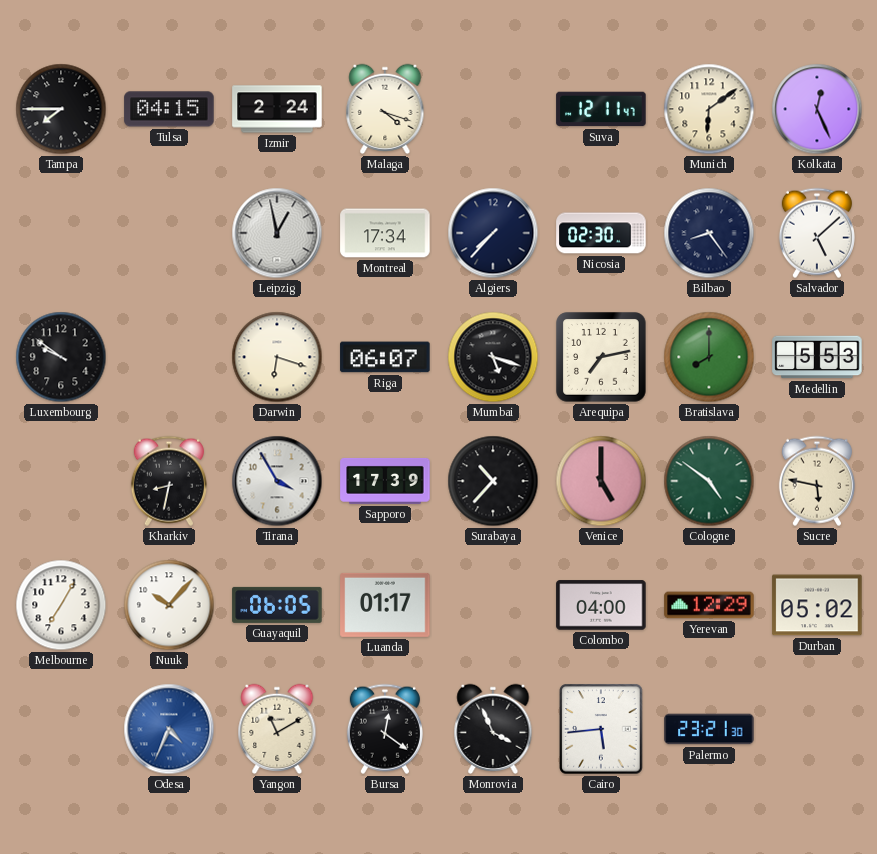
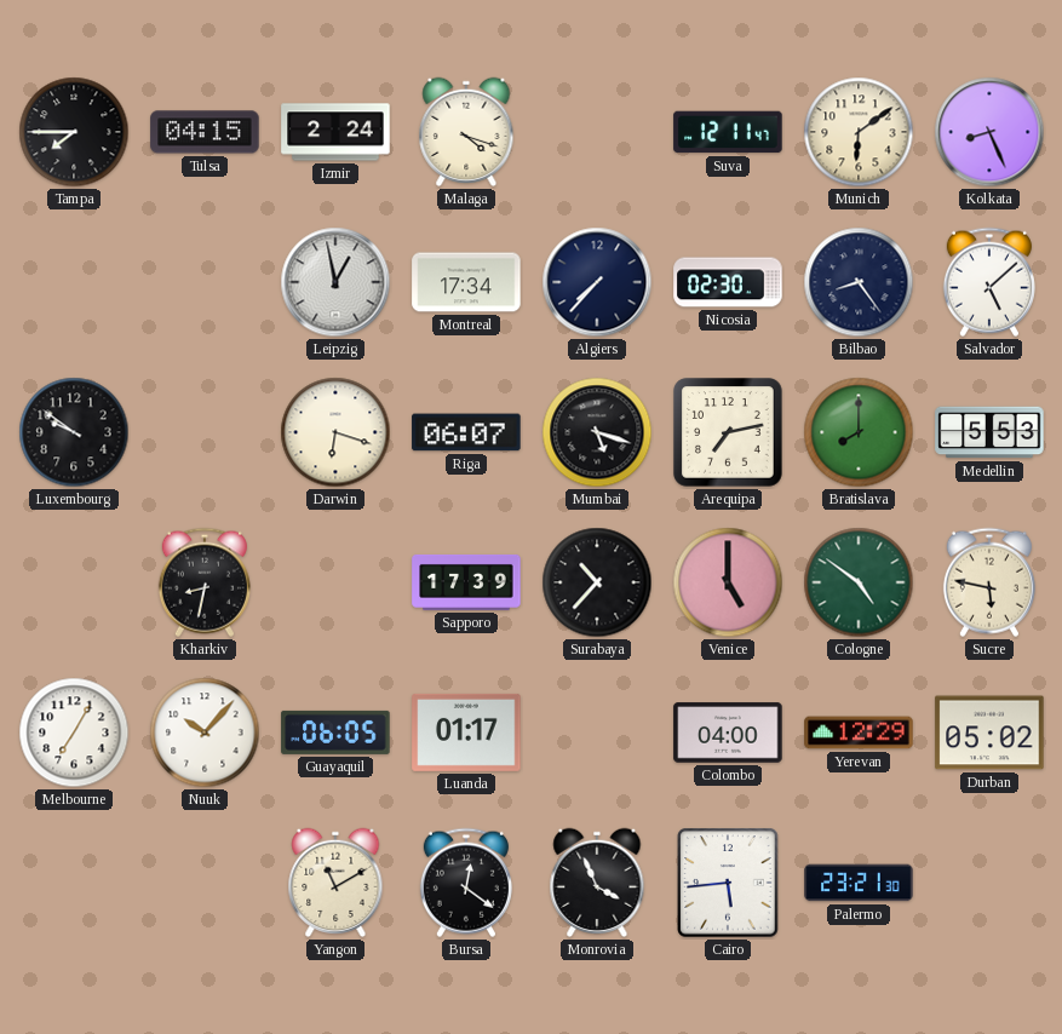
Kolkata: 12:26 -> 8:26 (989, 132)
Tirana: 3:55 -> none (277, 481)
Odesa: 4:34 -> none (169, 729)
